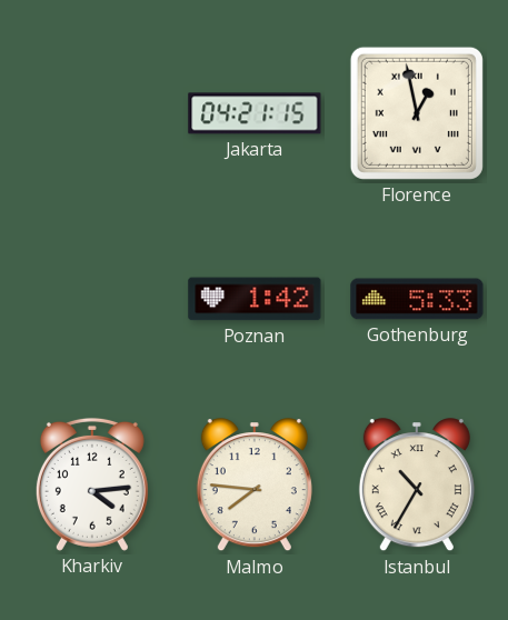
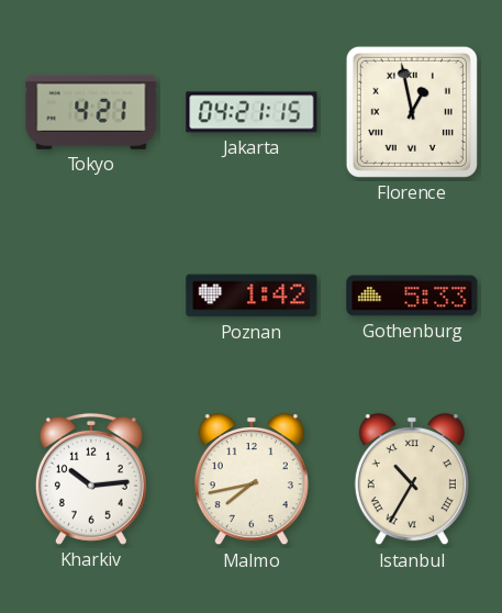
Tokyo: none -> 4:21 (91, 112)
Kharkiv: 4:14 -> 10:14 (91, 479)
Malmo: 7:46 -> 7:43 (252, 480)
